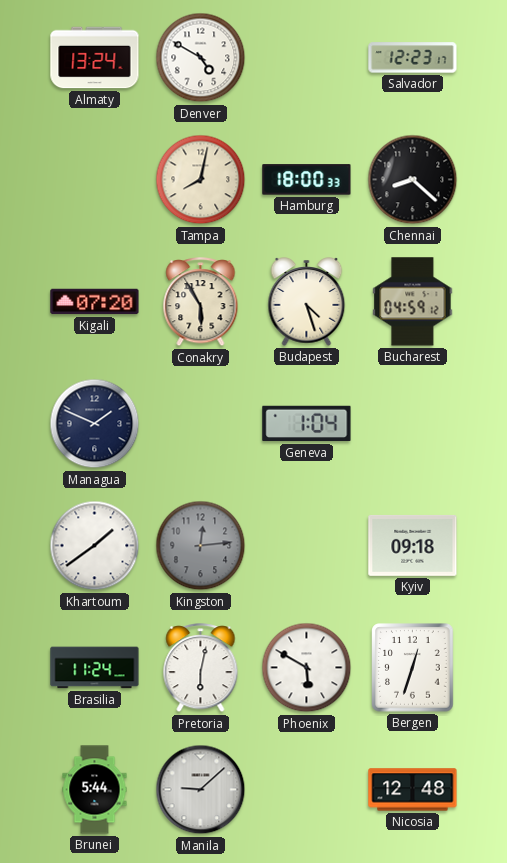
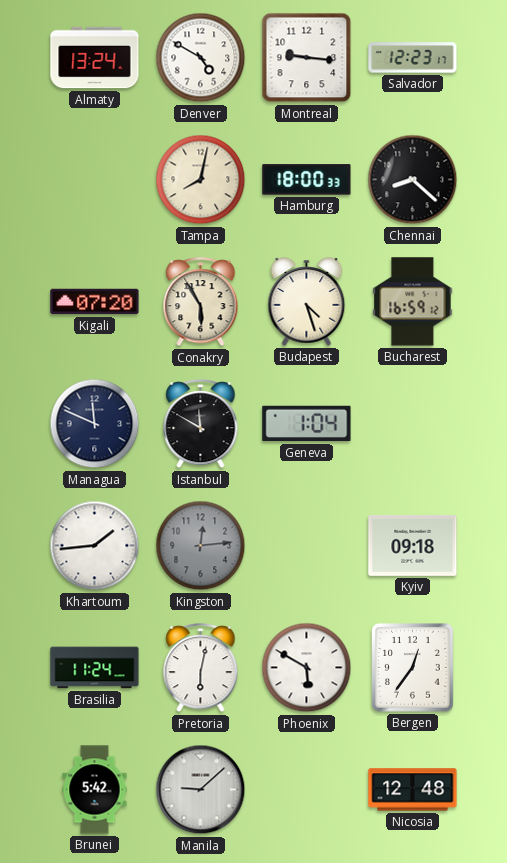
Montreal: none -> 9:16 (307, 58)
Bucharest: 04:59 -> 16:59 (413, 302)
Managua: 1:49 -> 11:49 (95, 424)
Istanbul: none -> 11:50 (201, 424)
Khartoum: 1:39 -> 1:44 (95, 546)
Bergen: 12:33 -> 12:36 (413, 668)
Brunei: 5:44 -> 5:42 (95, 790)
